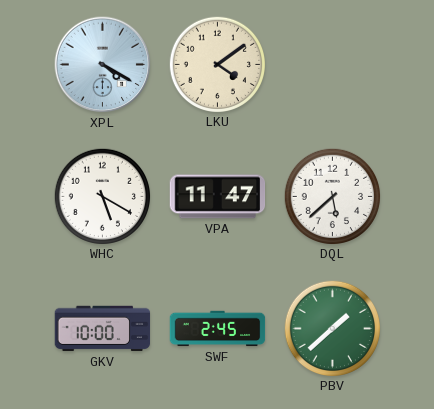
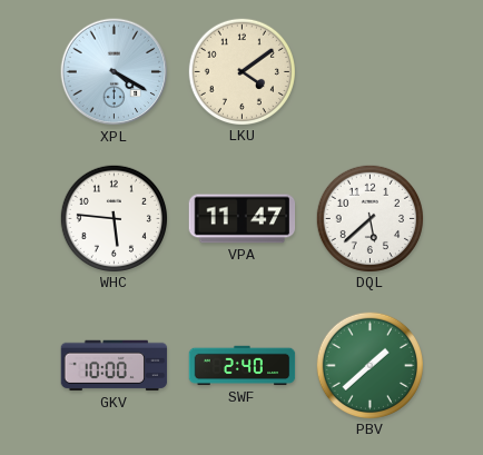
WHC: 5:20 -> 5:46 (114, 218)
SWF: 2:45 -> 2:40 (243, 366)
